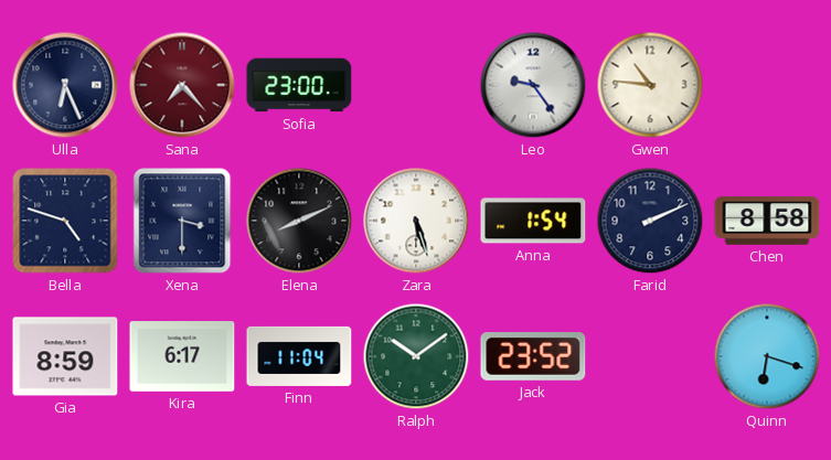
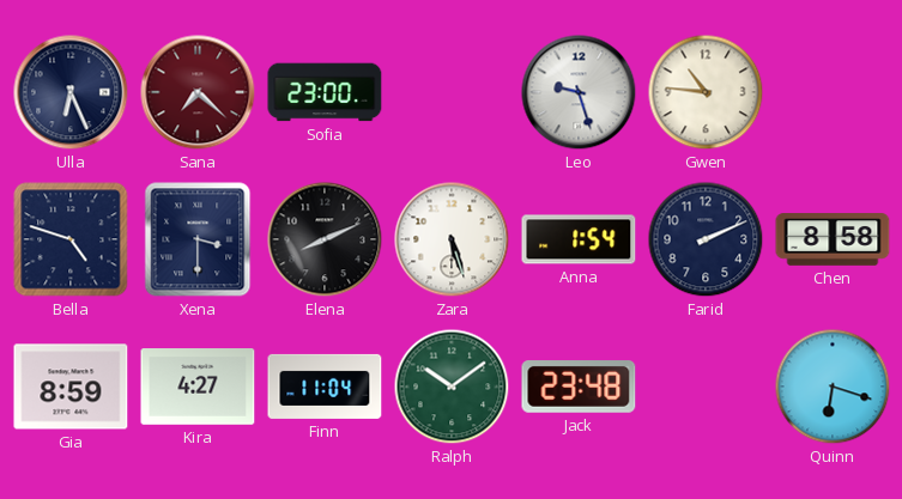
Sana: 7:23 -> 7:22 (198, 92)
Leo: 9:24 -> 9:27 (579, 92)
Kira: 6:17 -> 4:27 (198, 387)
Jack: 23:52 -> 23:48 (579, 388)
